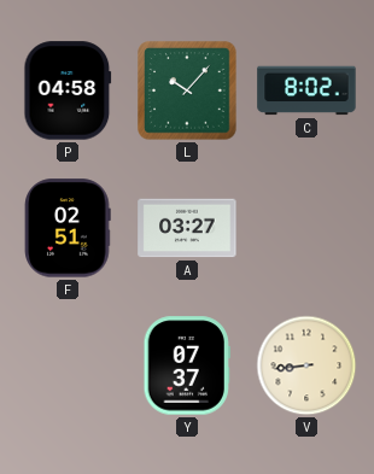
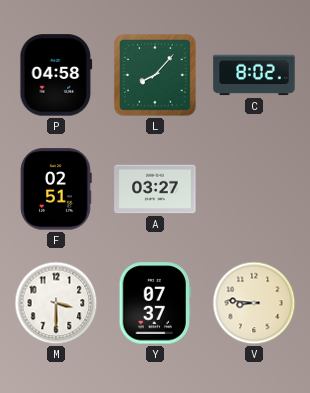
L: 10:07 -> 8:07 (155, 75)
M: none -> 3:30 (56, 303)
V: 8:44 -> 8:46 (254, 303)
